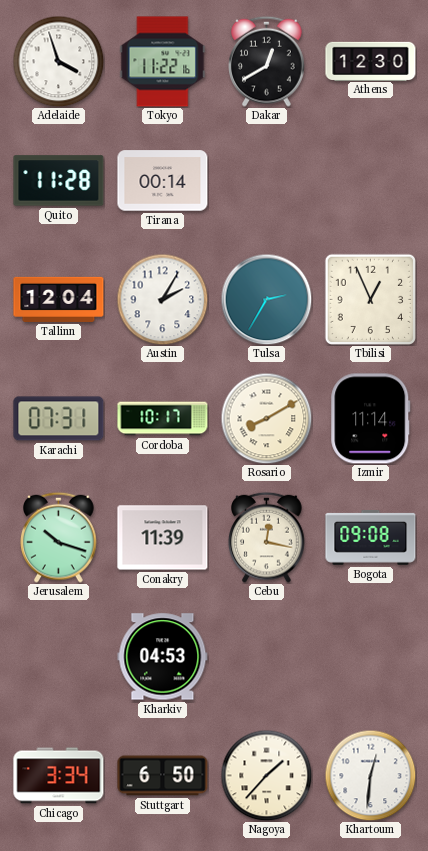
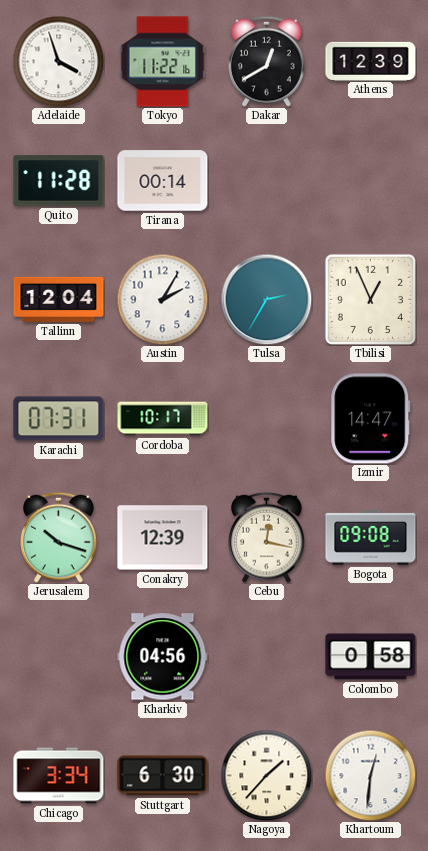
Athens: 12:30 -> 12:39 (371, 61)
Rosario: 8:10 -> none (266, 418)
Izmir: 11:14 -> 14:47 (371, 419)
Conakry: 11:39 -> 12:39 (163, 538)
Kharkiv: 04:53 -> 04:56 (163, 657)
Colombo: none -> 0:58 (371, 657)
Stuttgart: 6:50 -> 6:30 (163, 776)
